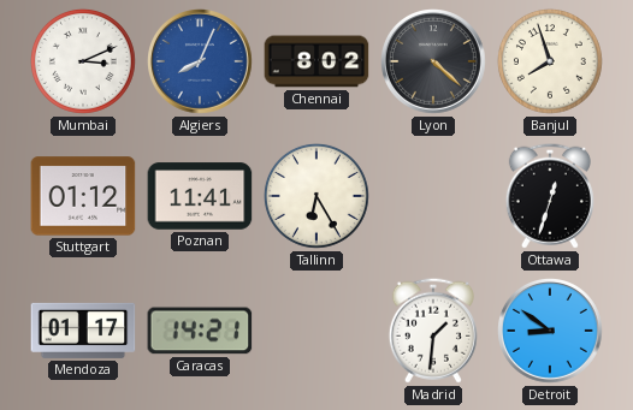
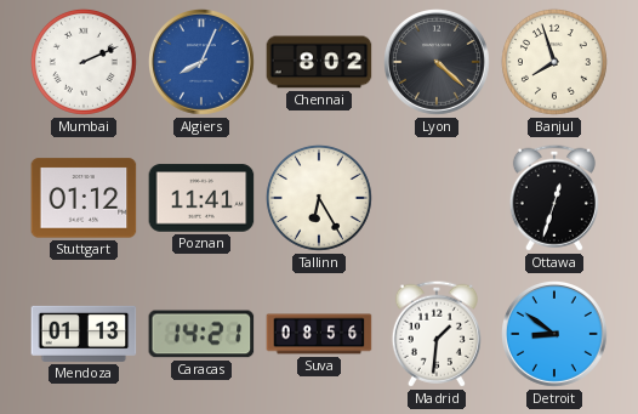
Mumbai: 3:11 -> 2:11 (84, 62)
Mendoza: 01:17 -> 01:13 (84, 334)
Suva: none -> 08:56 (319, 334)
